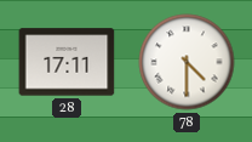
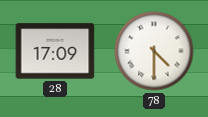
28: 17:11 -> 17:09 (55, 51)
